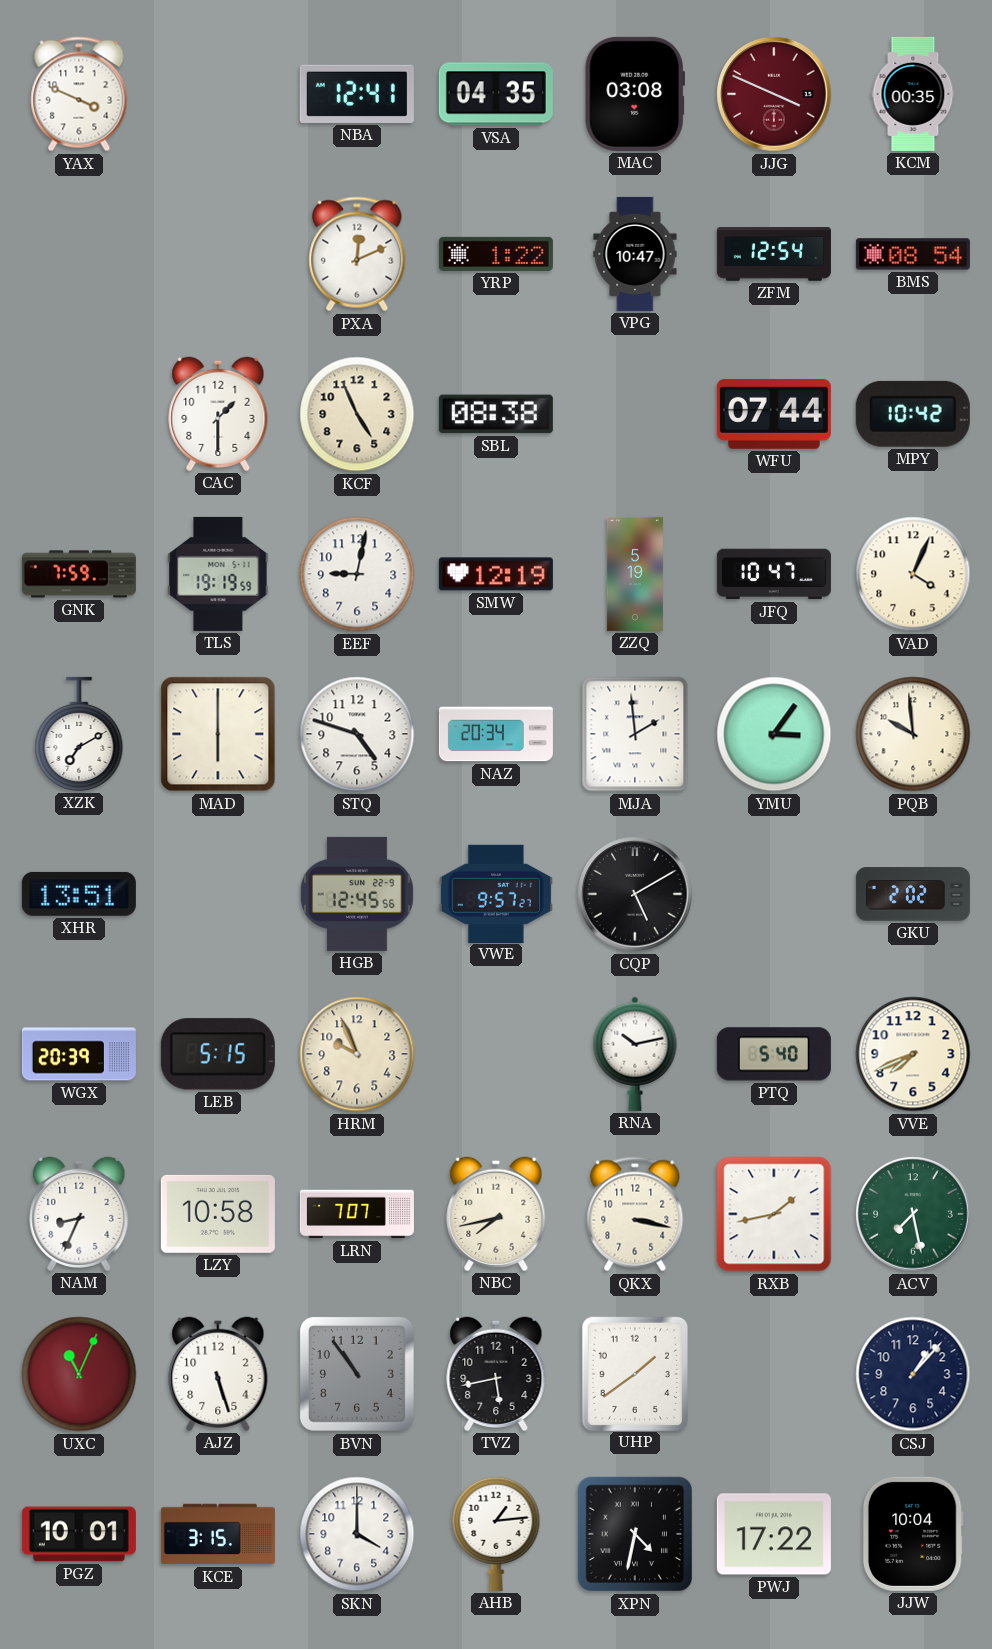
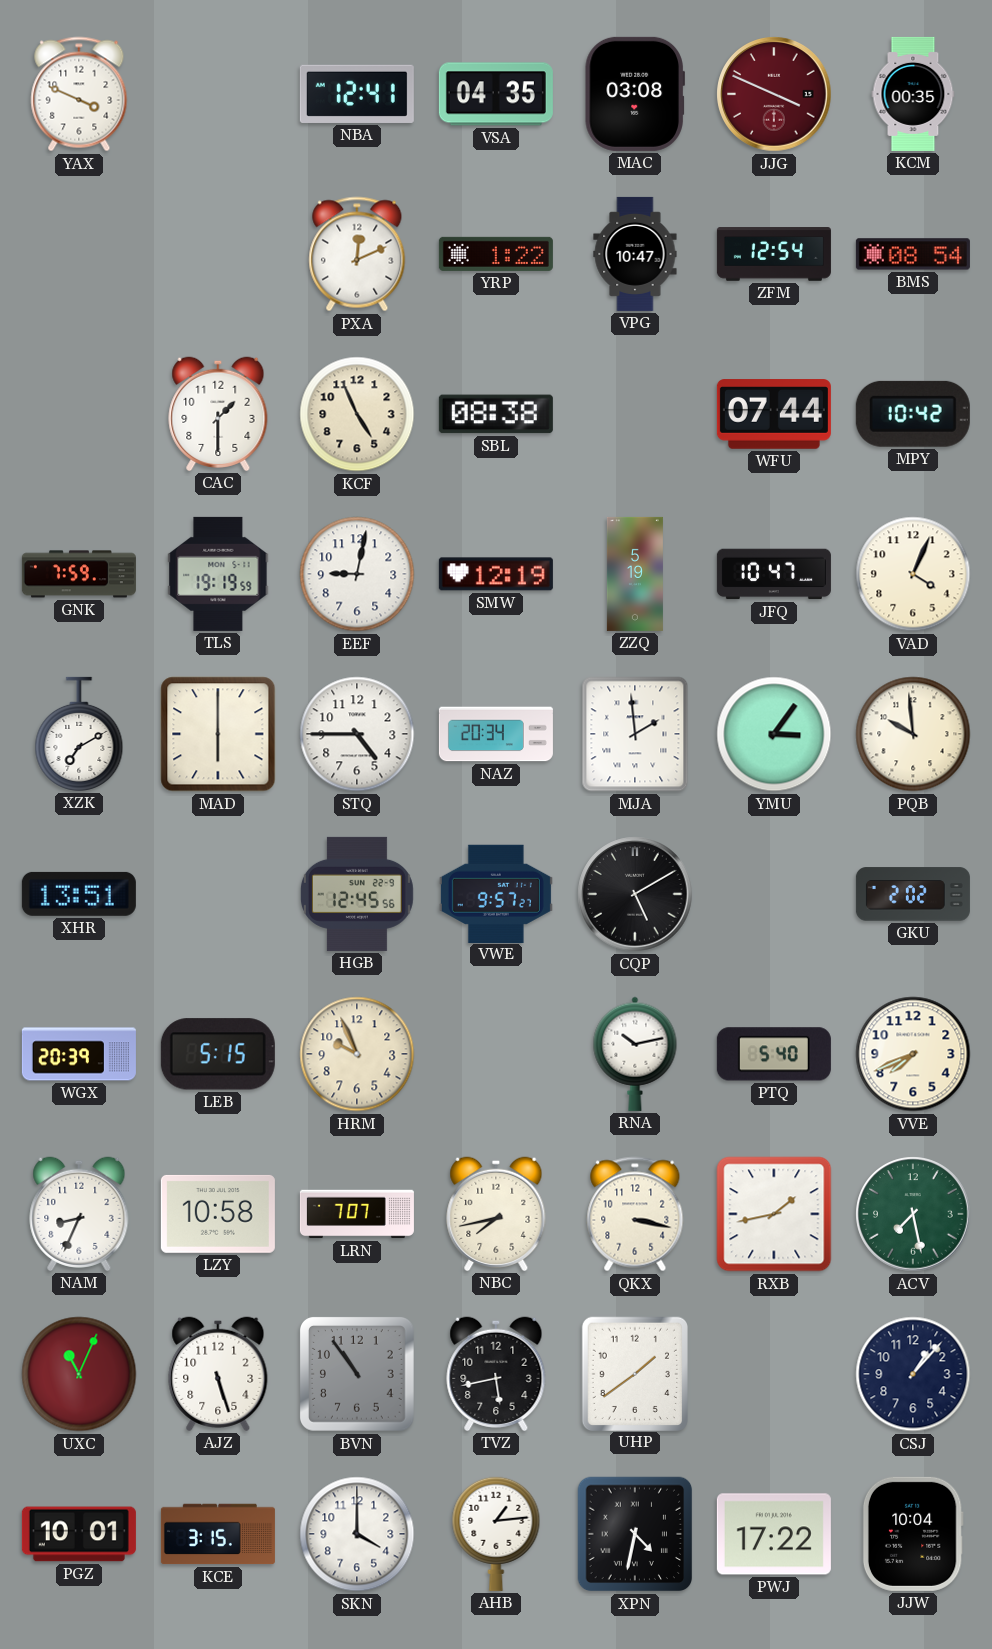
STQ: 4:48 -> 4:45 (357, 734)
